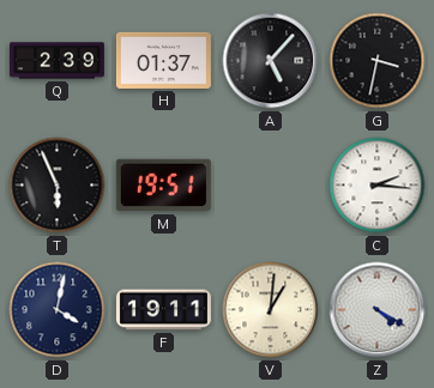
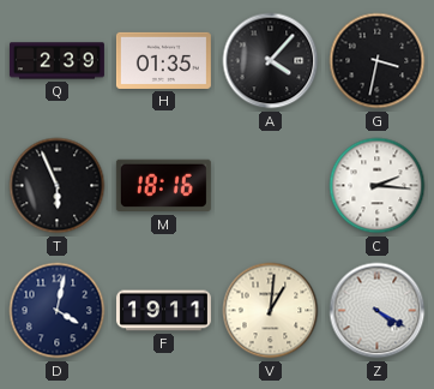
H: 01:37 -> 01:35 (163, 60)
A: 5:07 -> 4:07 (271, 61)
M: 19:51 -> 18:16 (163, 186)
